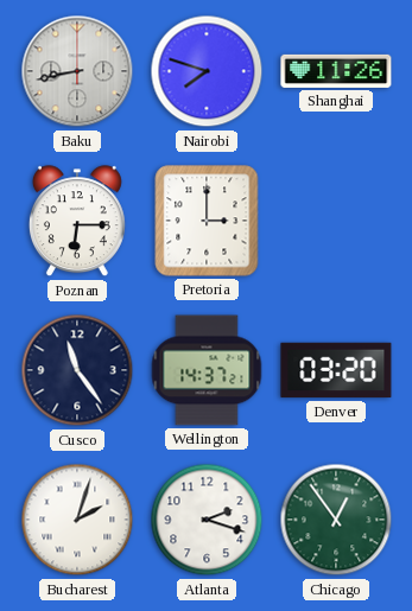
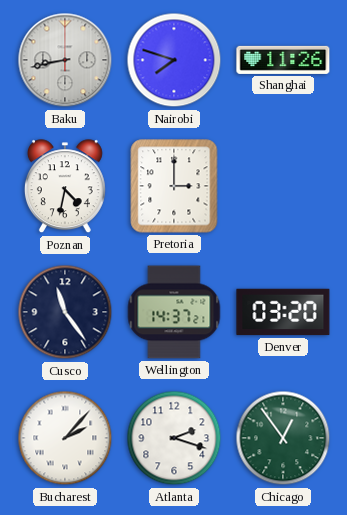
Poznan: 6:15 -> 4:32 (65, 187)
Bucharest: 2:03 -> 2:07 (65, 438)
